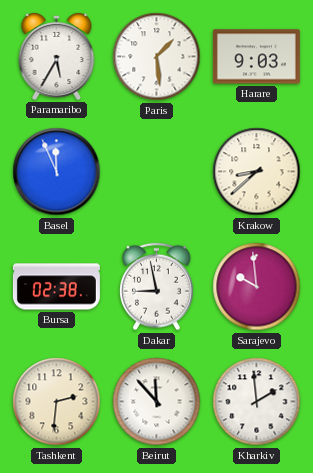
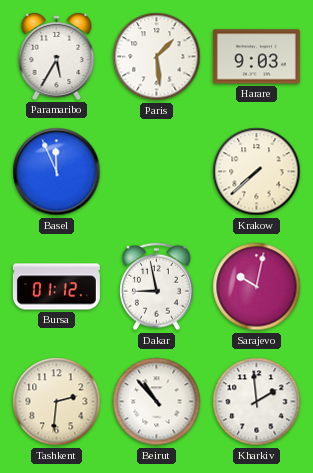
Krakow: 8:38 -> 7:38 (257, 172)
Bursa: 02:38 -> 01:12 (56, 287)
Sarajevo: 9:59 -> 10:02 (257, 287)
Beirut: 11:53 -> 10:53 (157, 402)
